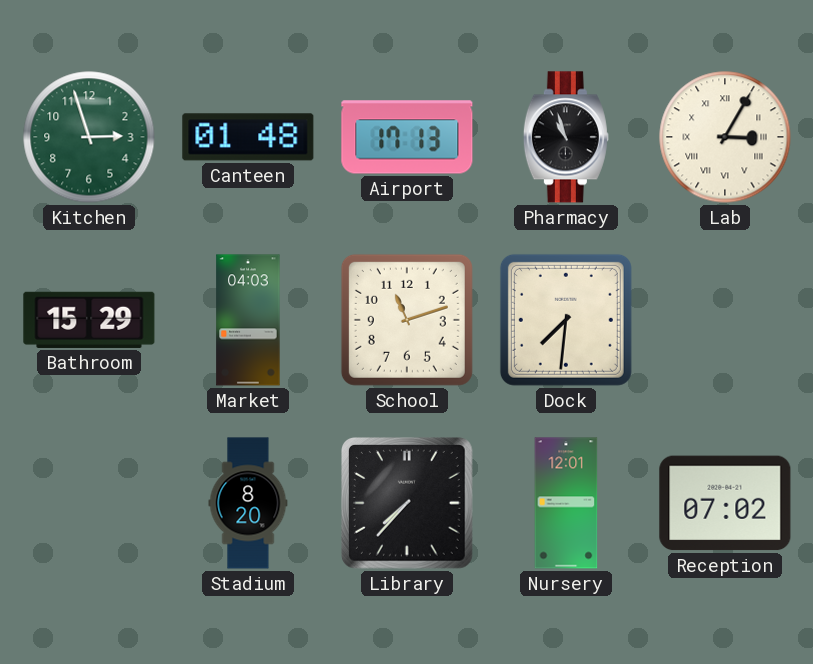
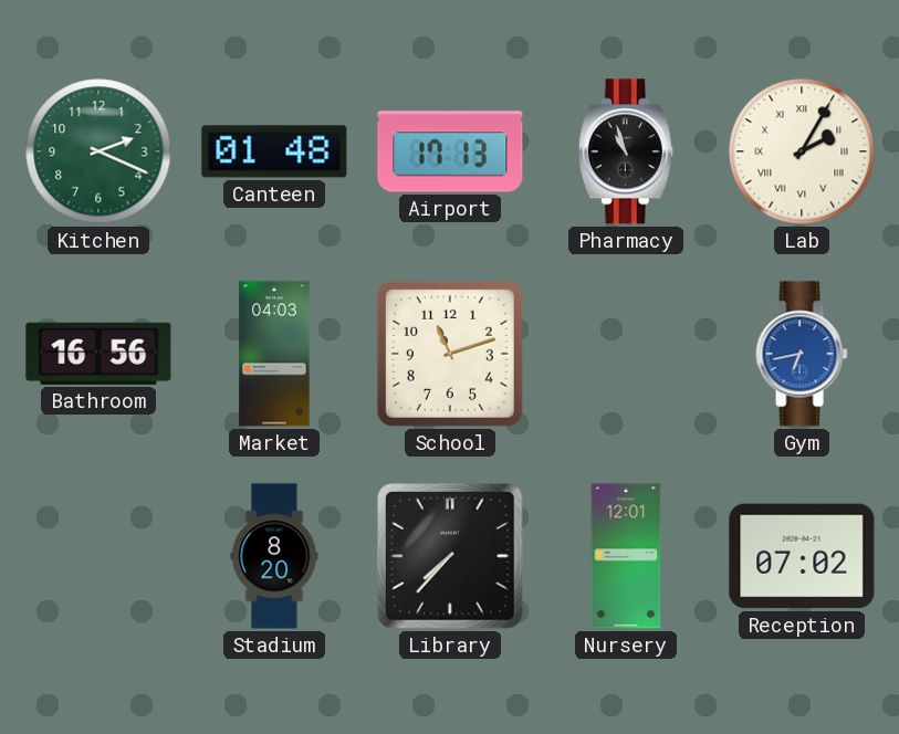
Kitchen: 2:57 -> 2:19 (98, 151)
Lab: 3:05 -> 2:05 (802, 151)
Bathroom: 15:29 -> 16:56 (98, 354)
Dock: 7:31 -> none (566, 320)
Gym: none -> 6:43 (802, 354)
